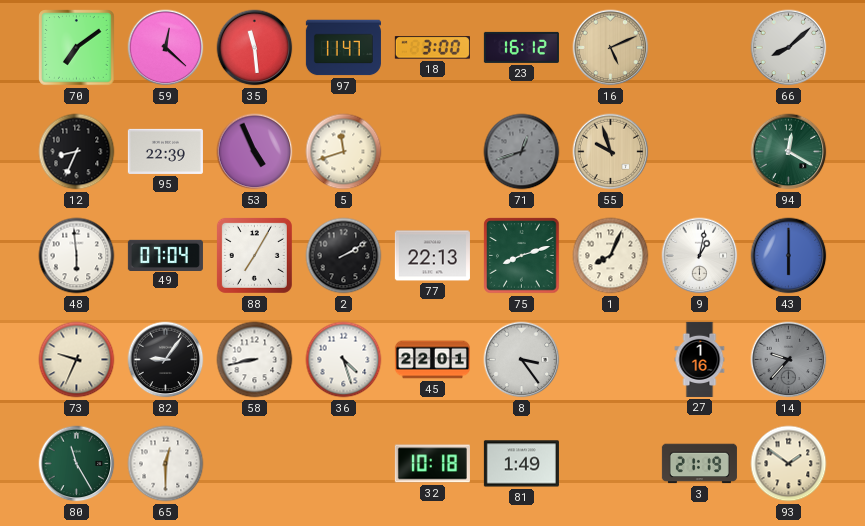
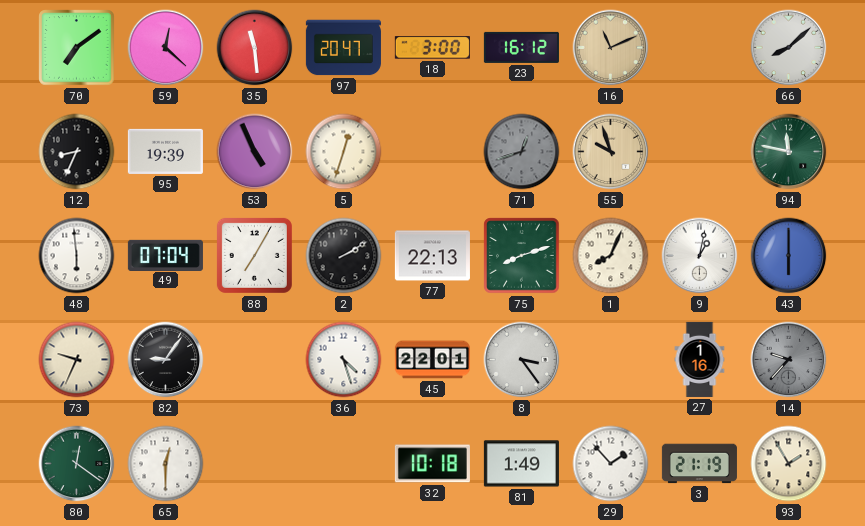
97: 11:47 -> 20:47 (343, 48)
16: 5:11 -> 11:11 (611, 48)
95: 22:39 -> 19:39 (165, 151)
5: 11:42 -> 12:33 (344, 152)
94: 12:20 -> 11:47 (789, 152)
58: 8:43 -> none (255, 360)
80: 11:25 -> 12:21 (77, 464)
29: none -> 1:53 (611, 464)
93: 1:51 -> 1:55 (789, 464)
